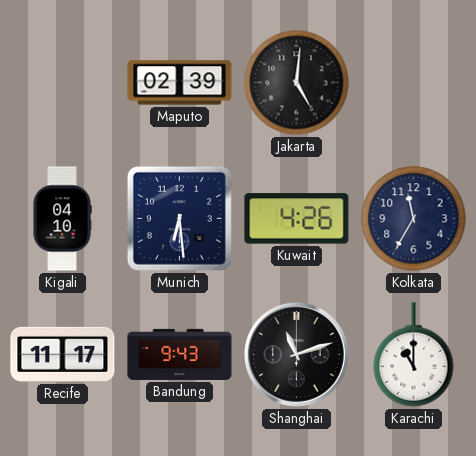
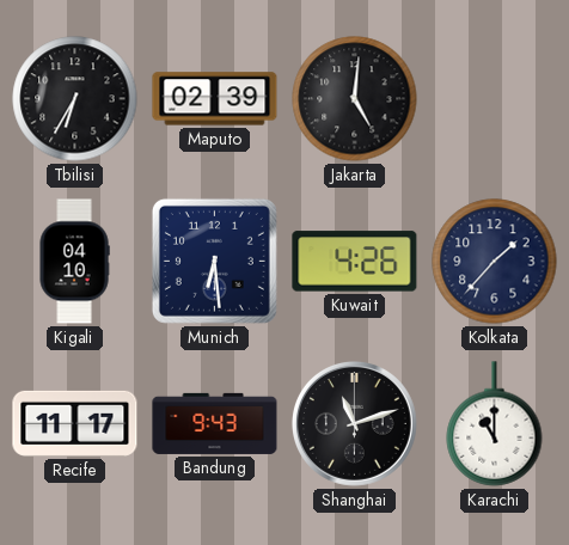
Tbilisi: none -> 6:35 (75, 99)
Kolkata: 11:35 -> 1:37 (495, 262)
